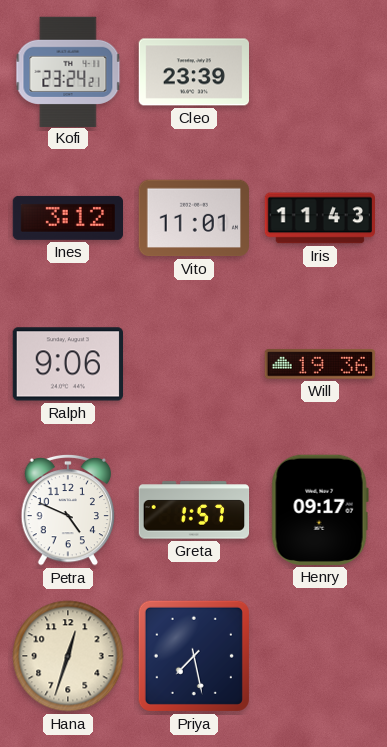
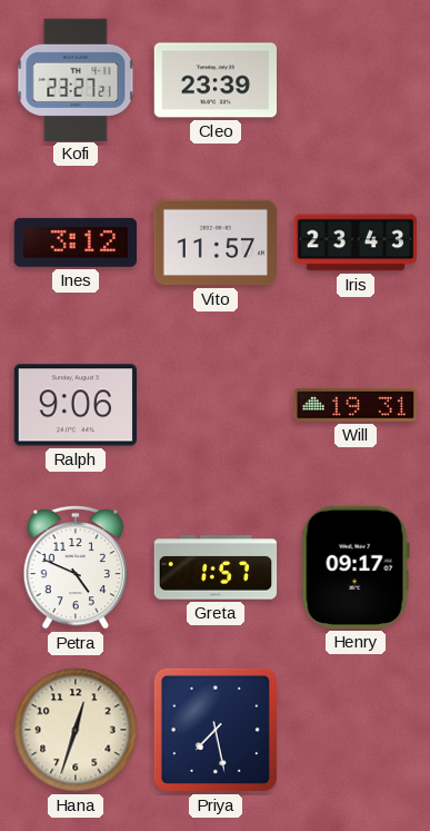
Kofi: 23:24 -> 23:27 (76, 79)
Vito: 11:01 -> 11:57 (214, 243)
Iris: 11:43 -> 23:43 (354, 243)
Will: 19:36 -> 19:31 (354, 405)
